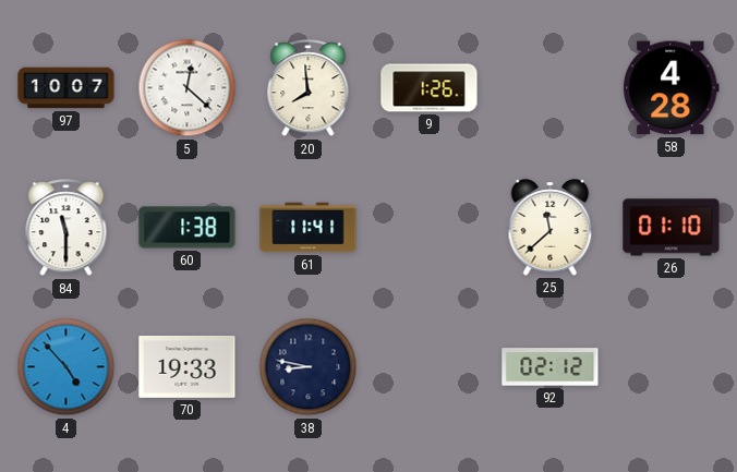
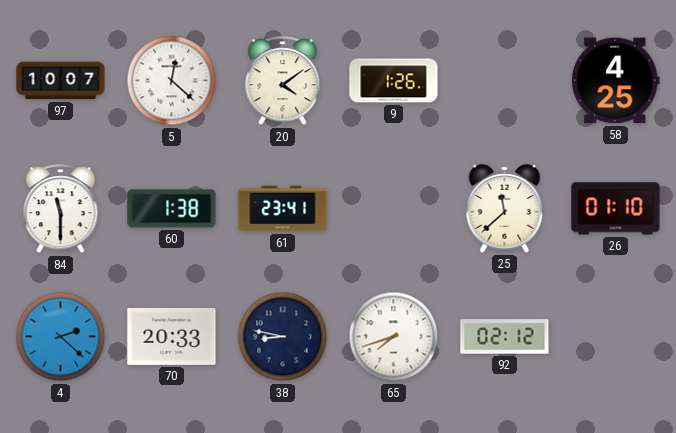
20: 7:59 -> 4:09 (283, 81)
58: 4:28 -> 4:25 (616, 81)
61: 11:41 -> 23:41 (283, 209)
4: 4:53 -> 2:22 (61, 337)
70: 19:33 -> 20:33 (172, 336)
65: none -> 7:42 (394, 337)
